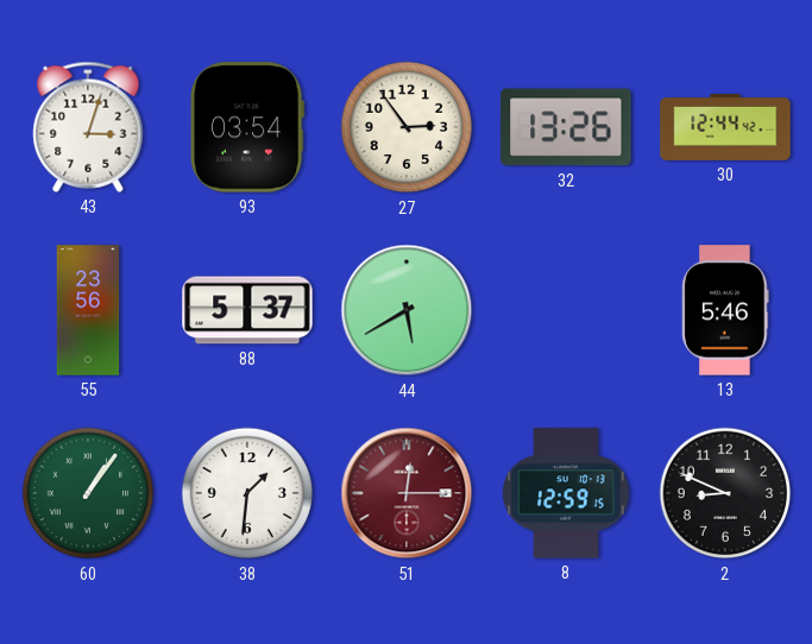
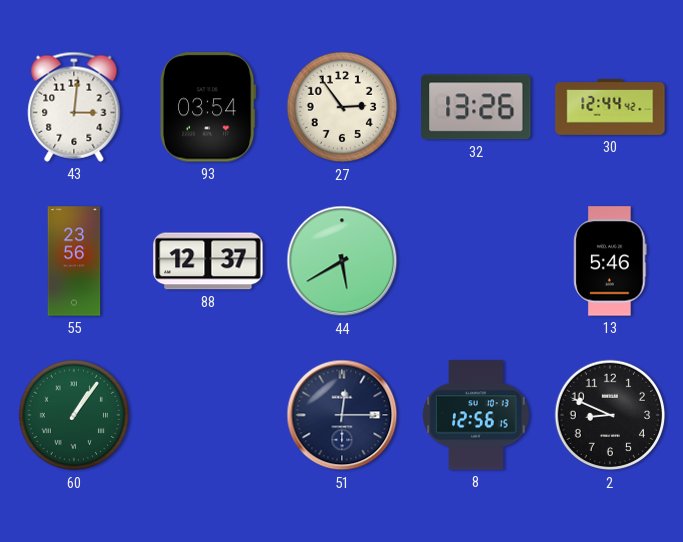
43: 3:03 -> 3:01 (74, 107)
88: 5:37 -> 12:37 (208, 261)
38: 1:31 -> none (247, 493)
51 dial: burgundy -> navy (342, 415)
8: 12:59 -> 12:56 (476, 415)
